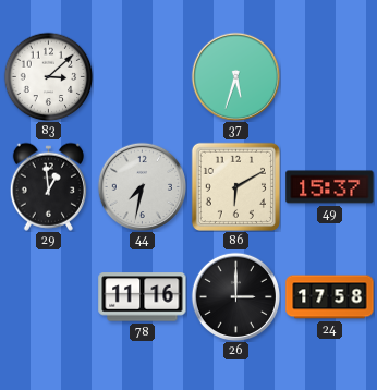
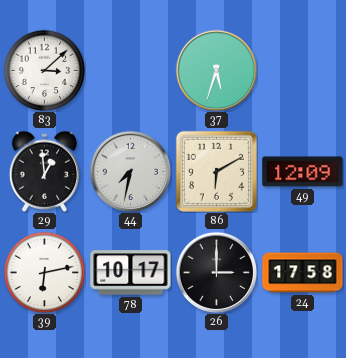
49: 15:37 -> 12:09 (303, 172)
39: none -> 6:13 (44, 272)
78: 11:16 -> 10:17 (131, 273)
